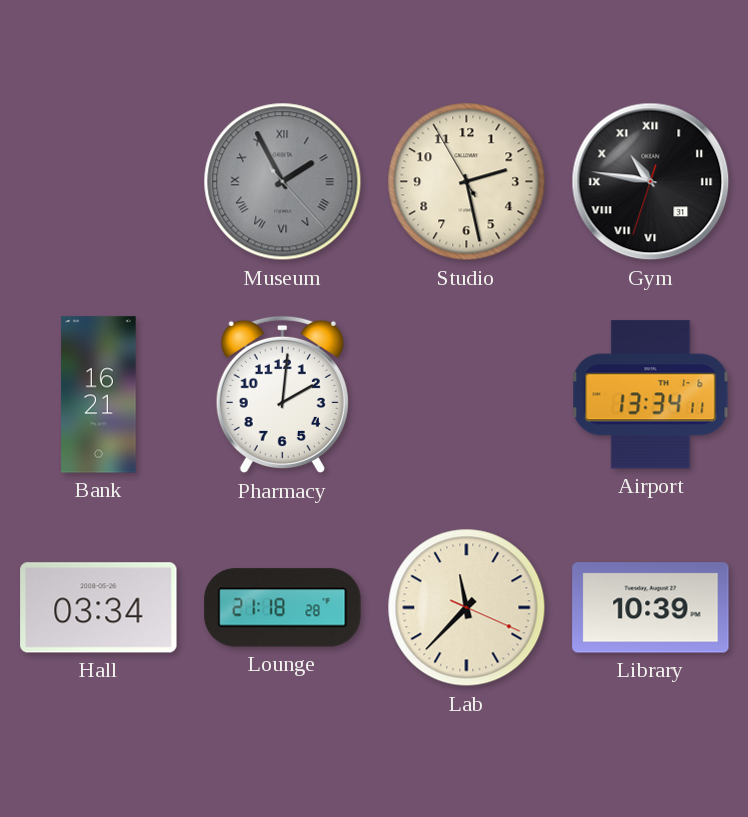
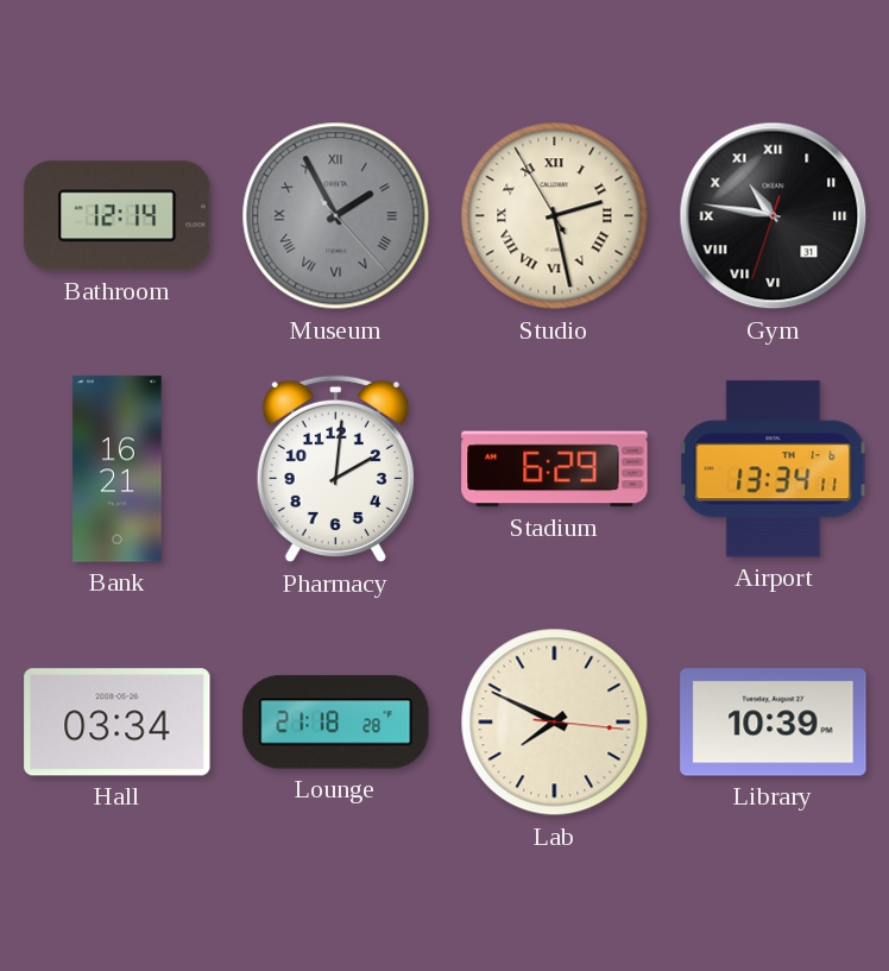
Bathroom: none -> 12:14 (118, 216)
Studio numerals: Arabic -> Roman (555, 216)
Stadium: none -> 6:29 (555, 469)
Lab: 11:37 -> 7:49 (555, 723)
